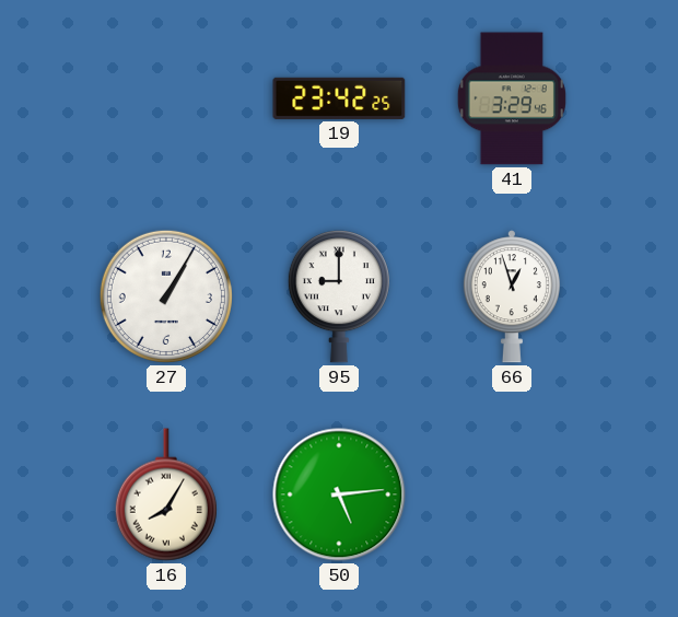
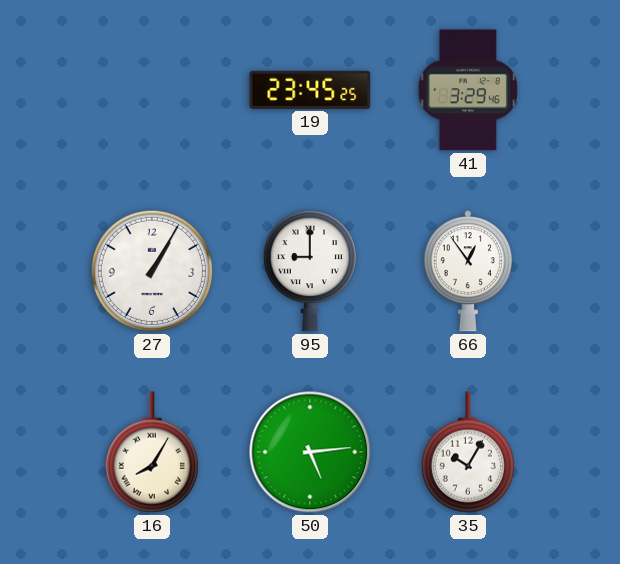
19: 23:42 -> 23:45 (310, 90)
66: 12:57 -> 12:54 (468, 271)
35: none -> 10:05 (468, 452)
